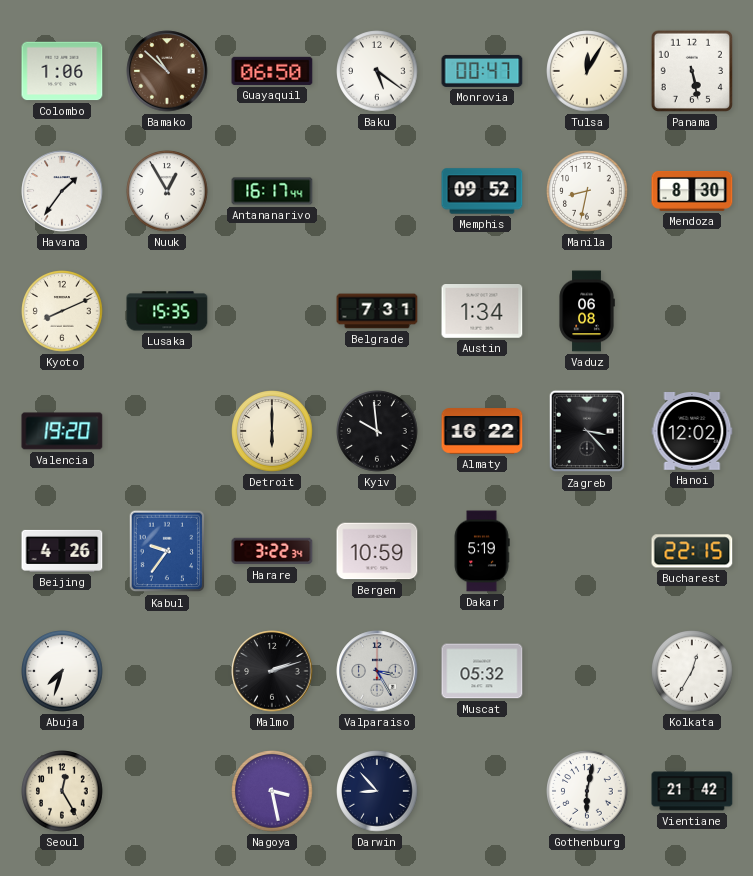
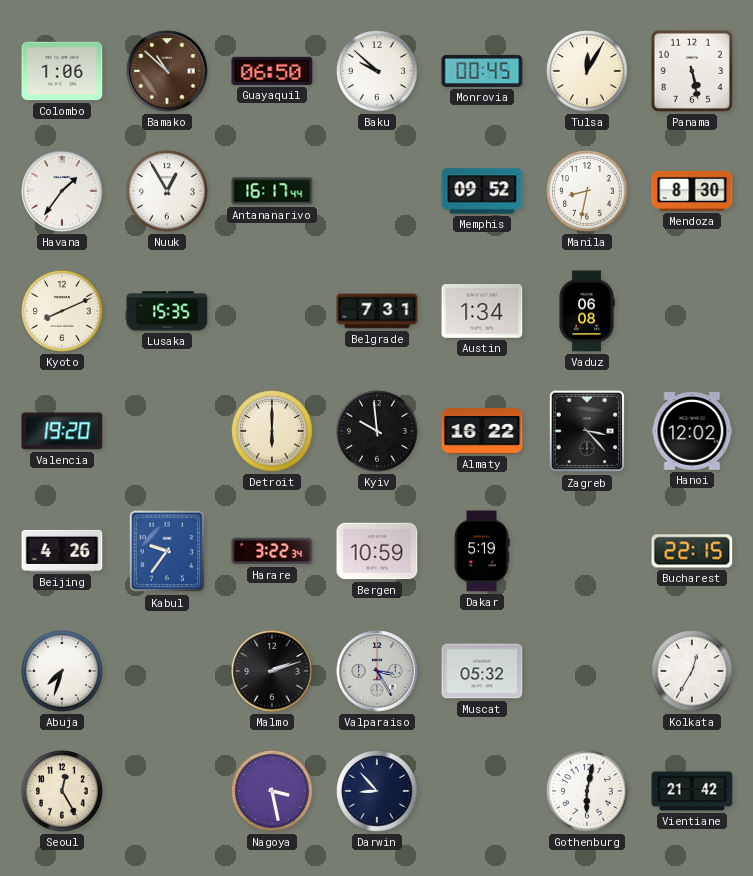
Baku: 5:21 -> 9:52 (377, 71)
Monrovia: 00:47 -> 00:45 (482, 71)
